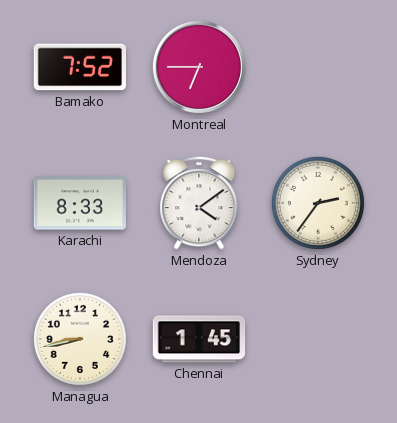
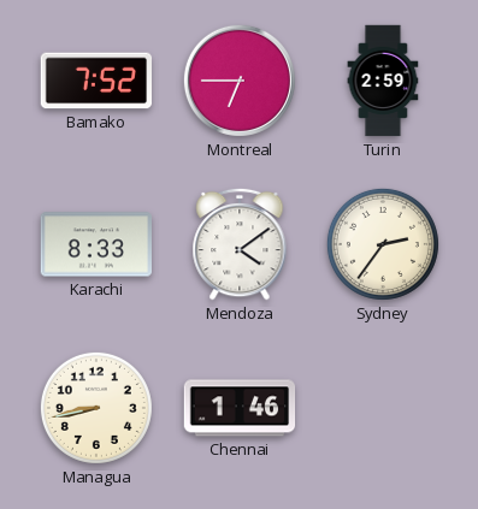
Turin: none -> 2:59 (383, 81)
Chennai: 1:45 -> 1:46 (240, 408)
